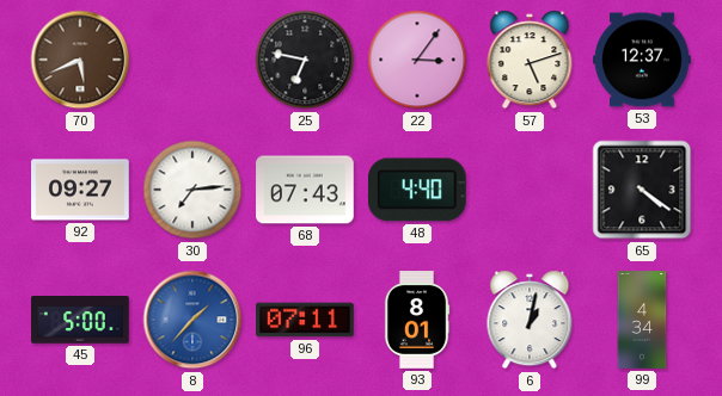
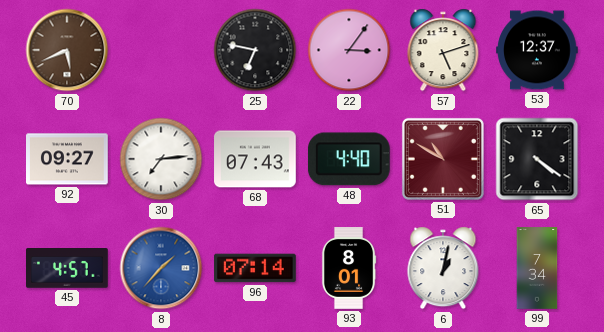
51: none -> 10:50 (443, 159)
45: 5:00 -> 4:57 (68, 269)
96: 07:11 -> 07:14 (255, 268)
99: 4:34 -> 7:34 (537, 268)
